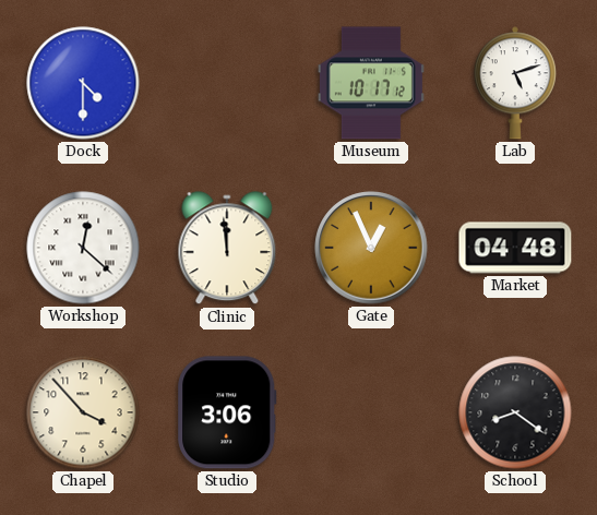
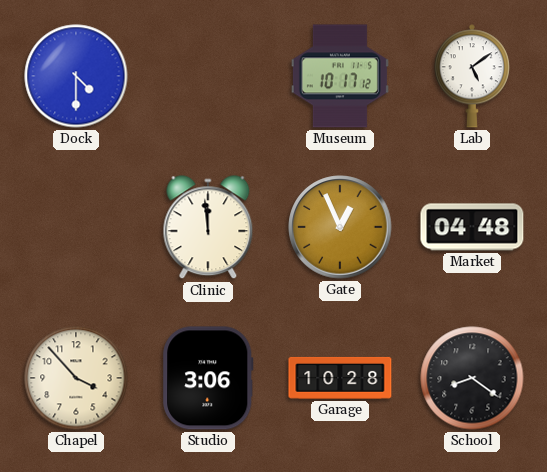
Lab: 5:12 -> 5:09 (472, 76)
Workshop: 12:22 -> none (83, 248)
Garage: none -> 10:28 (340, 378)
